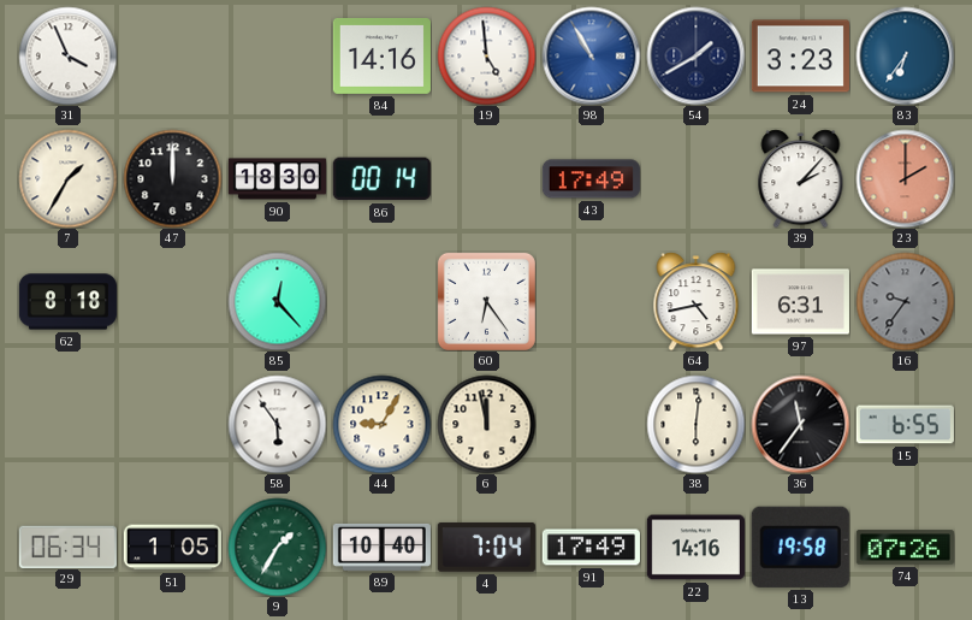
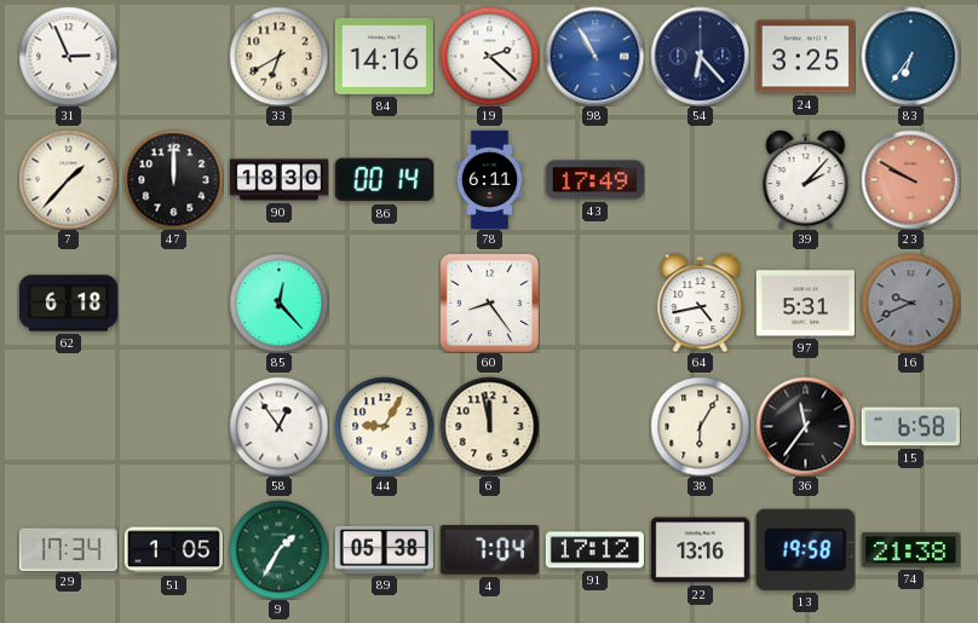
31: 3:56 -> 2:56 (68, 56)
33: none -> 6:40 (278, 56)
19: 4:59 -> 2:22 (489, 56)
54: 1:40 -> 6:23 (700, 56)
24: 3:23 -> 3:25 (805, 57)
7: 1:35 -> 1:37 (68, 179)
78: none -> 6:11 (490, 179)
23: 2:00 -> 9:50 (910, 179)
62: 8:18 -> 6:18 (68, 304)
60: 6:24 -> 8:24 (489, 302)
97: 6:31 -> 5:31 (805, 304)
16: 9:36 -> 9:41 (910, 302)
58: 5:54 -> 12:54 (278, 426)
38: 6:01 -> 6:05 (700, 426)
15: 6:55 -> 6:58 (910, 427)
29: 06:34 -> 17:34 (68, 549)
89: 10:40 -> 05:38 (384, 549)
91: 17:49 -> 17:12 (594, 550)
22: 14:16 -> 13:16 (700, 550)
74: 07:26 -> 21:38 (910, 550)
